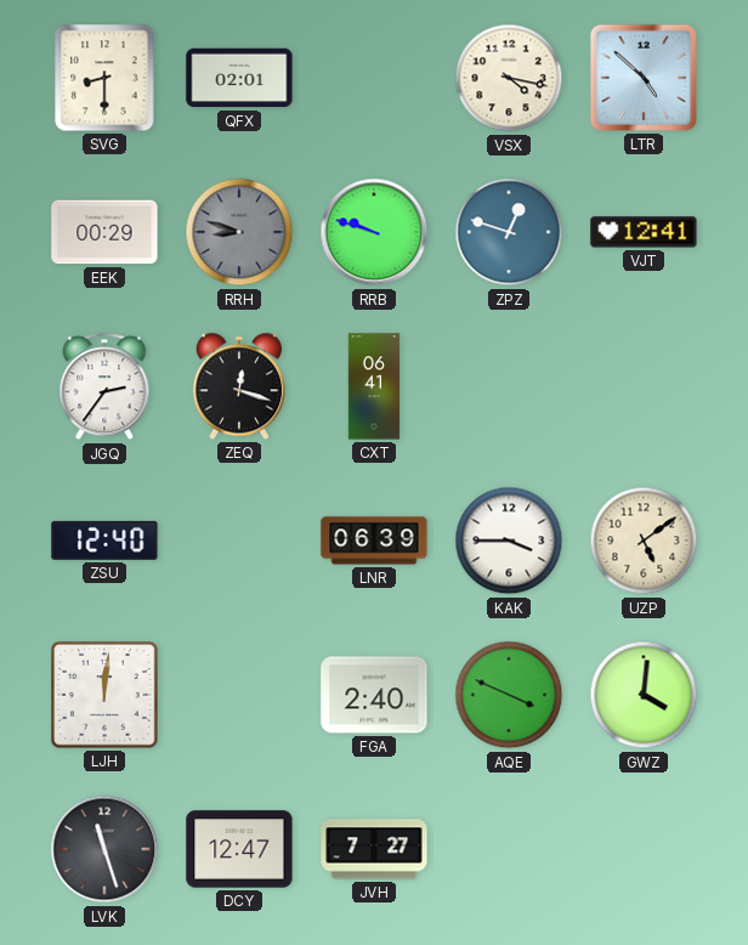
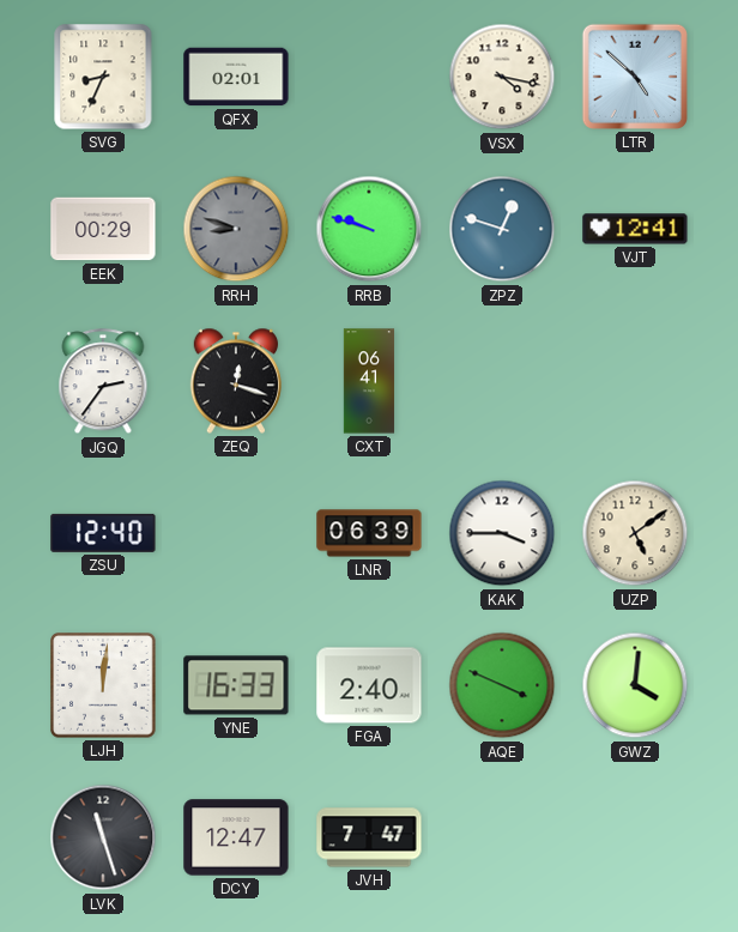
SVG: 8:30 -> 8:34 (103, 77)
YNE: none -> 16:33 (236, 685)
JVH: 7:27 -> 7:47 (369, 837)
